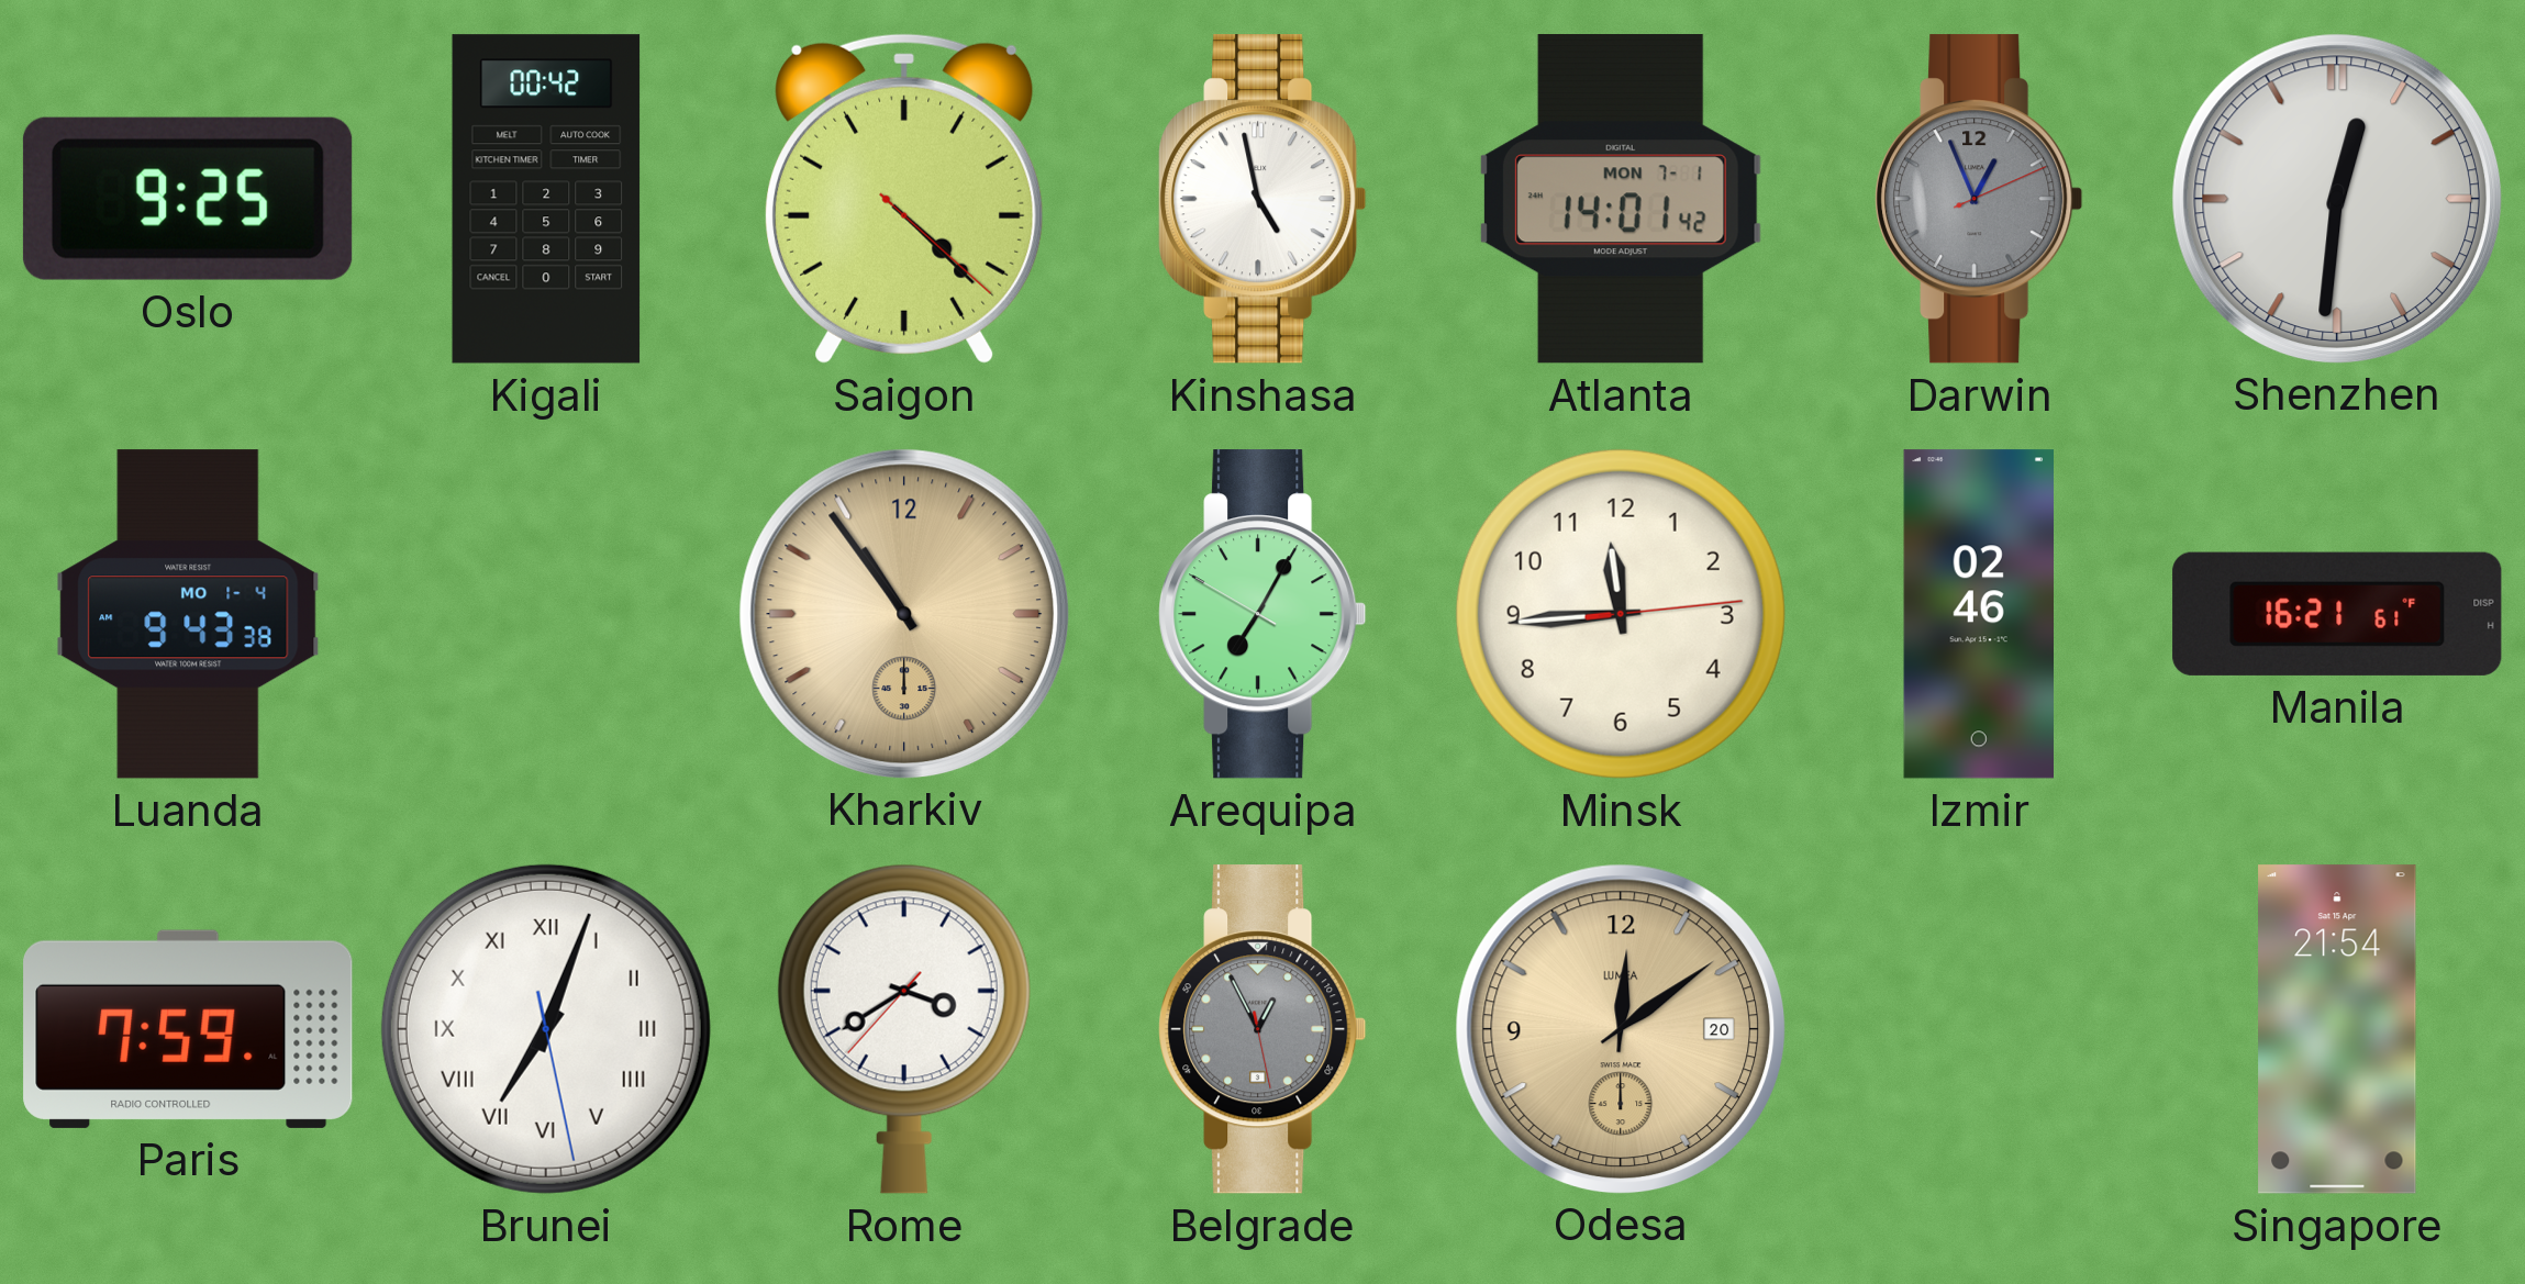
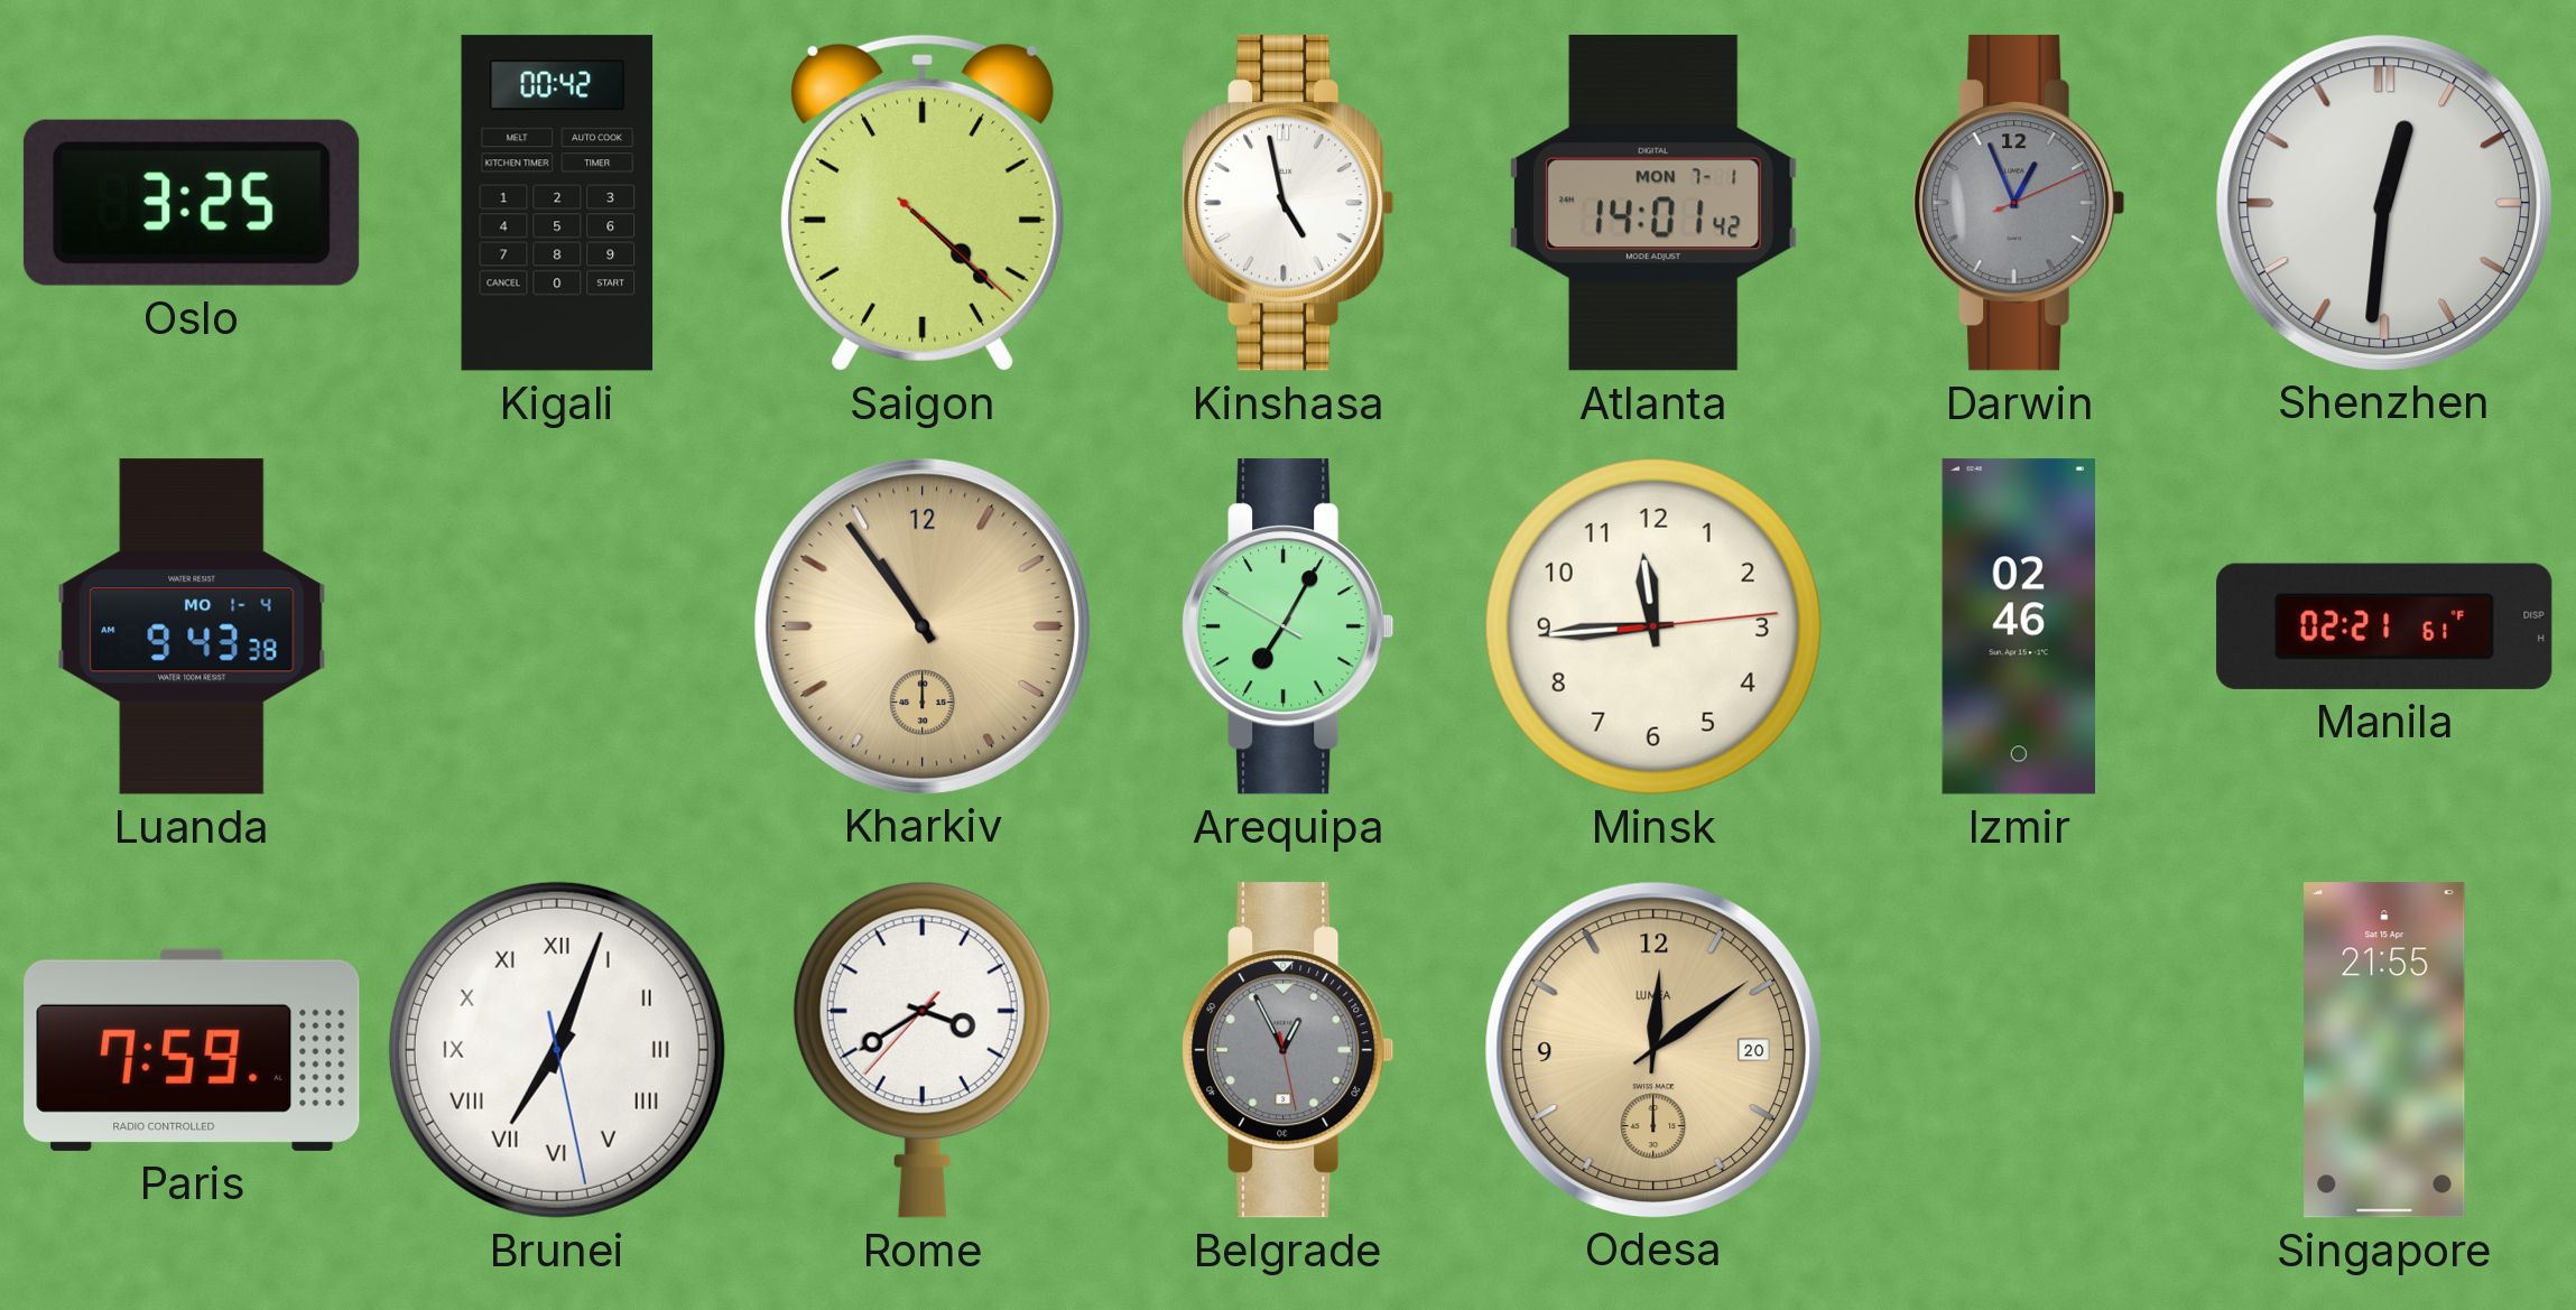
Oslo: 9:25 -> 3:25 (192, 203)
Manila: 16:21 -> 02:21 (2384, 626)
Singapore: 21:54 -> 21:55 (2384, 1050)
